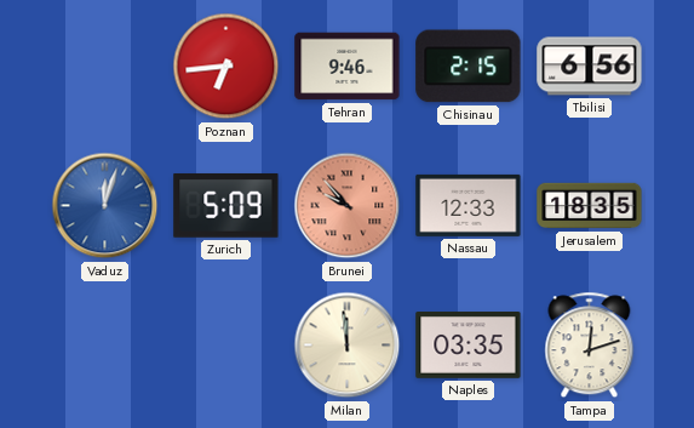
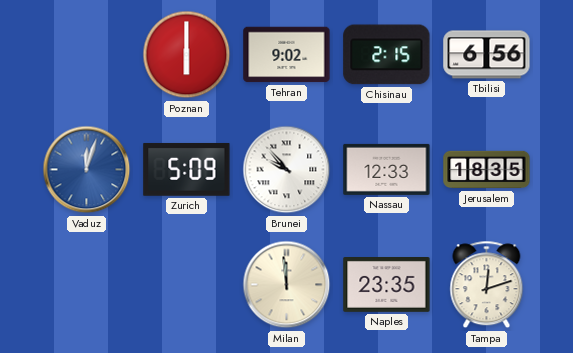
Poznan: 6:44 -> 6:00 (187, 55)
Tehran: 9:46 -> 9:02 (287, 55)
Brunei dial: salmon -> white (287, 170)
Naples: 03:35 -> 23:35 (387, 285)
